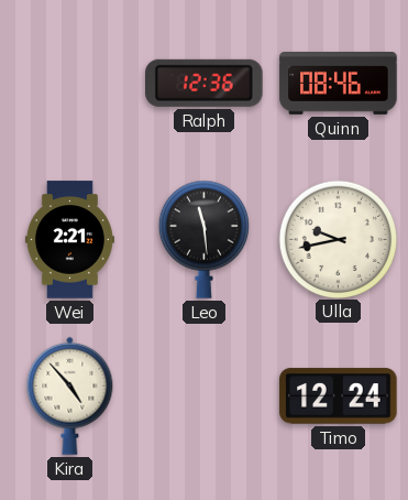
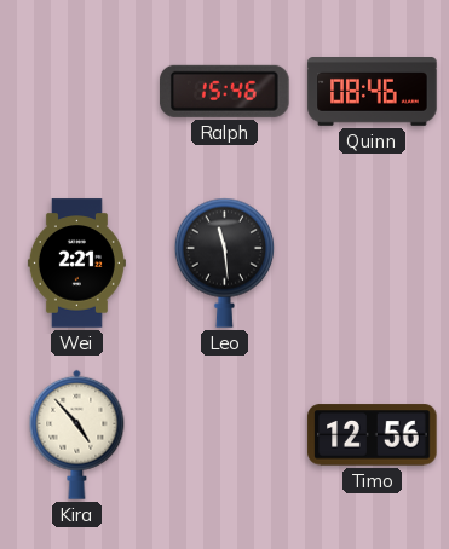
Ralph: 12:36 -> 15:46 (225, 91)
Ulla: 9:43 -> none (338, 239)
Timo: 12:24 -> 12:56 (373, 435)
